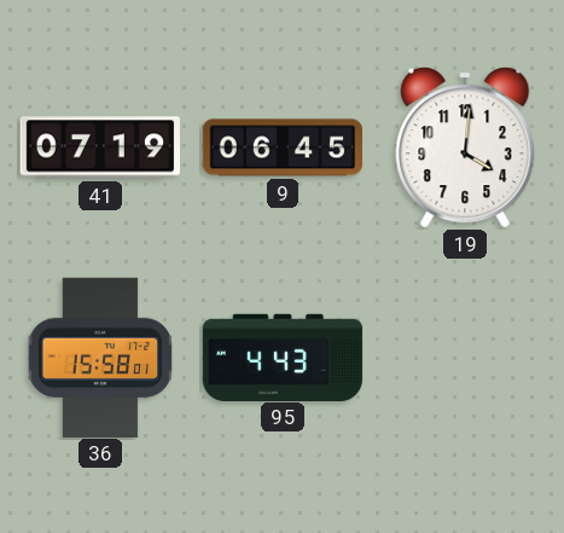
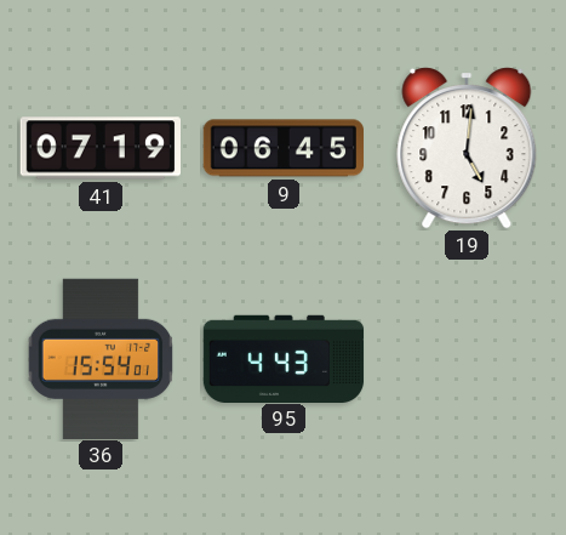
19: 4:01 -> 5:01 (467, 148)
36: 15:58 -> 15:54 (101, 358)
